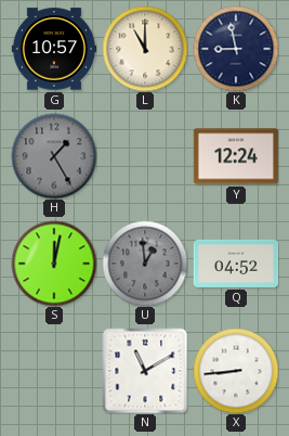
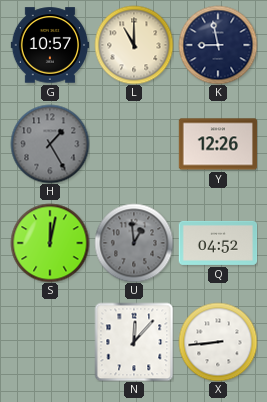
Y: 12:24 -> 12:26 (218, 144)
N: 11:10 -> 12:07 (134, 342)
